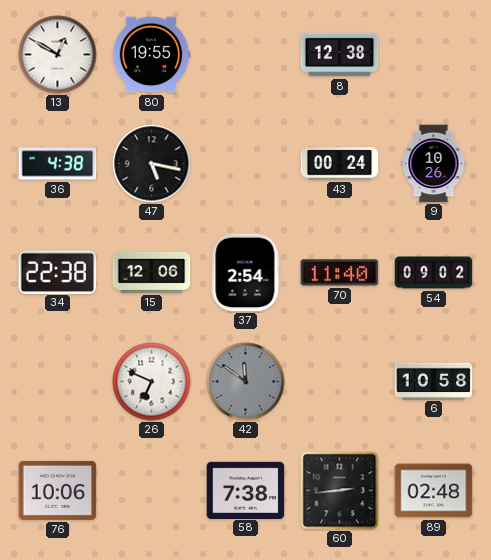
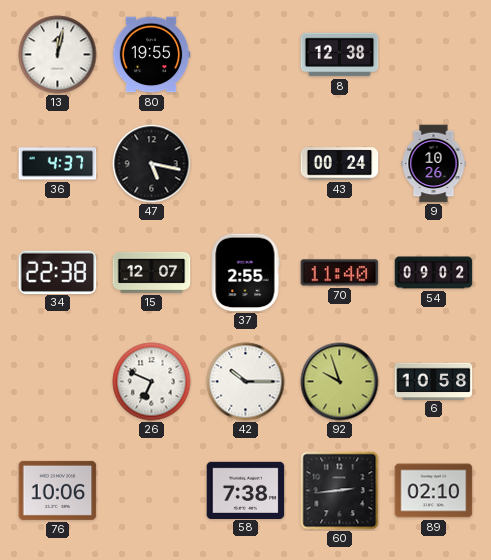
13: 12:50 -> 12:02 (58, 55)
36: 4:38 -> 4:37 (58, 164)
15: 12:06 -> 12:07 (152, 272)
37: 2:54 -> 2:55 (245, 273)
42: 11:51 -> 10:15 (246, 382)
42 dial: grey -> white (246, 382)
92: none -> 9:57 (340, 382)
89: 02:48 -> 02:10 (434, 491)
